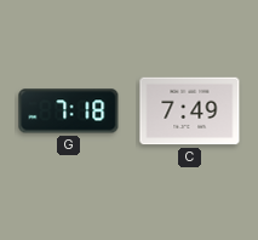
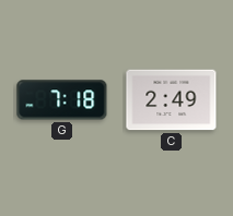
C: 7:49 -> 2:49 (172, 100)
